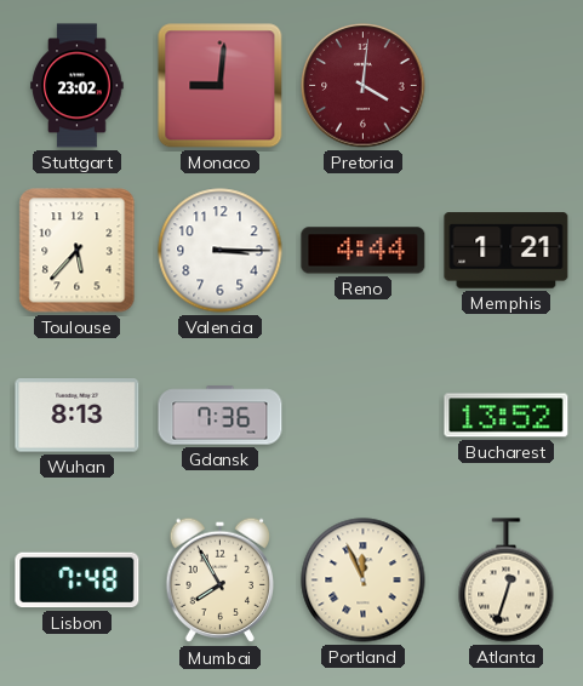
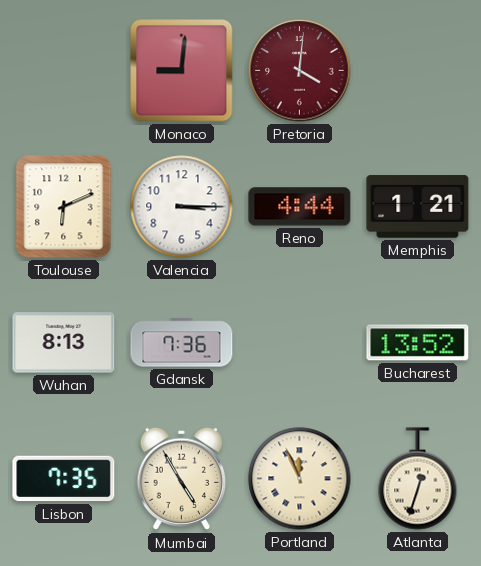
Stuttgart: 23:02 -> none (78, 86)
Toulouse: 5:37 -> 6:11 (64, 207)
Lisbon: 7:48 -> 7:35 (64, 479)
Mumbai: 7:55 -> 4:55 (182, 479)
